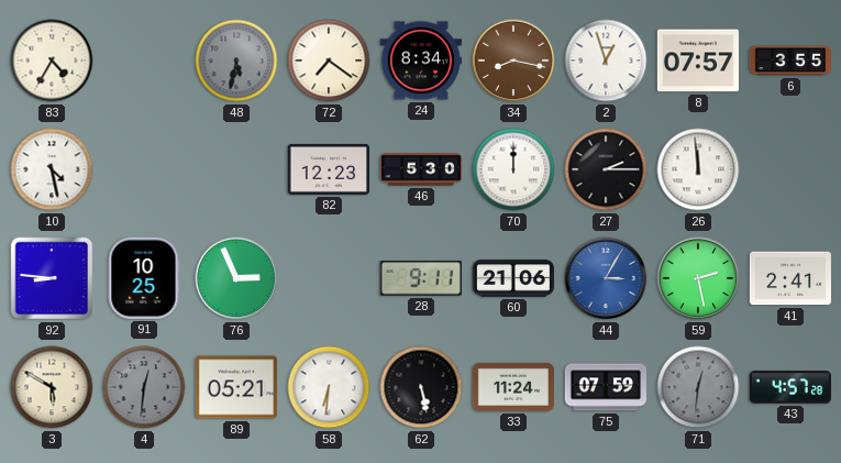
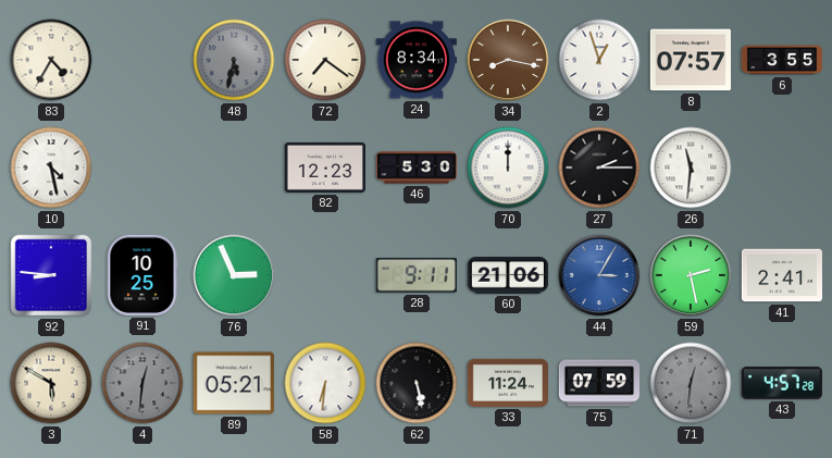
26: 11:59 -> 11:31 (691, 168)
